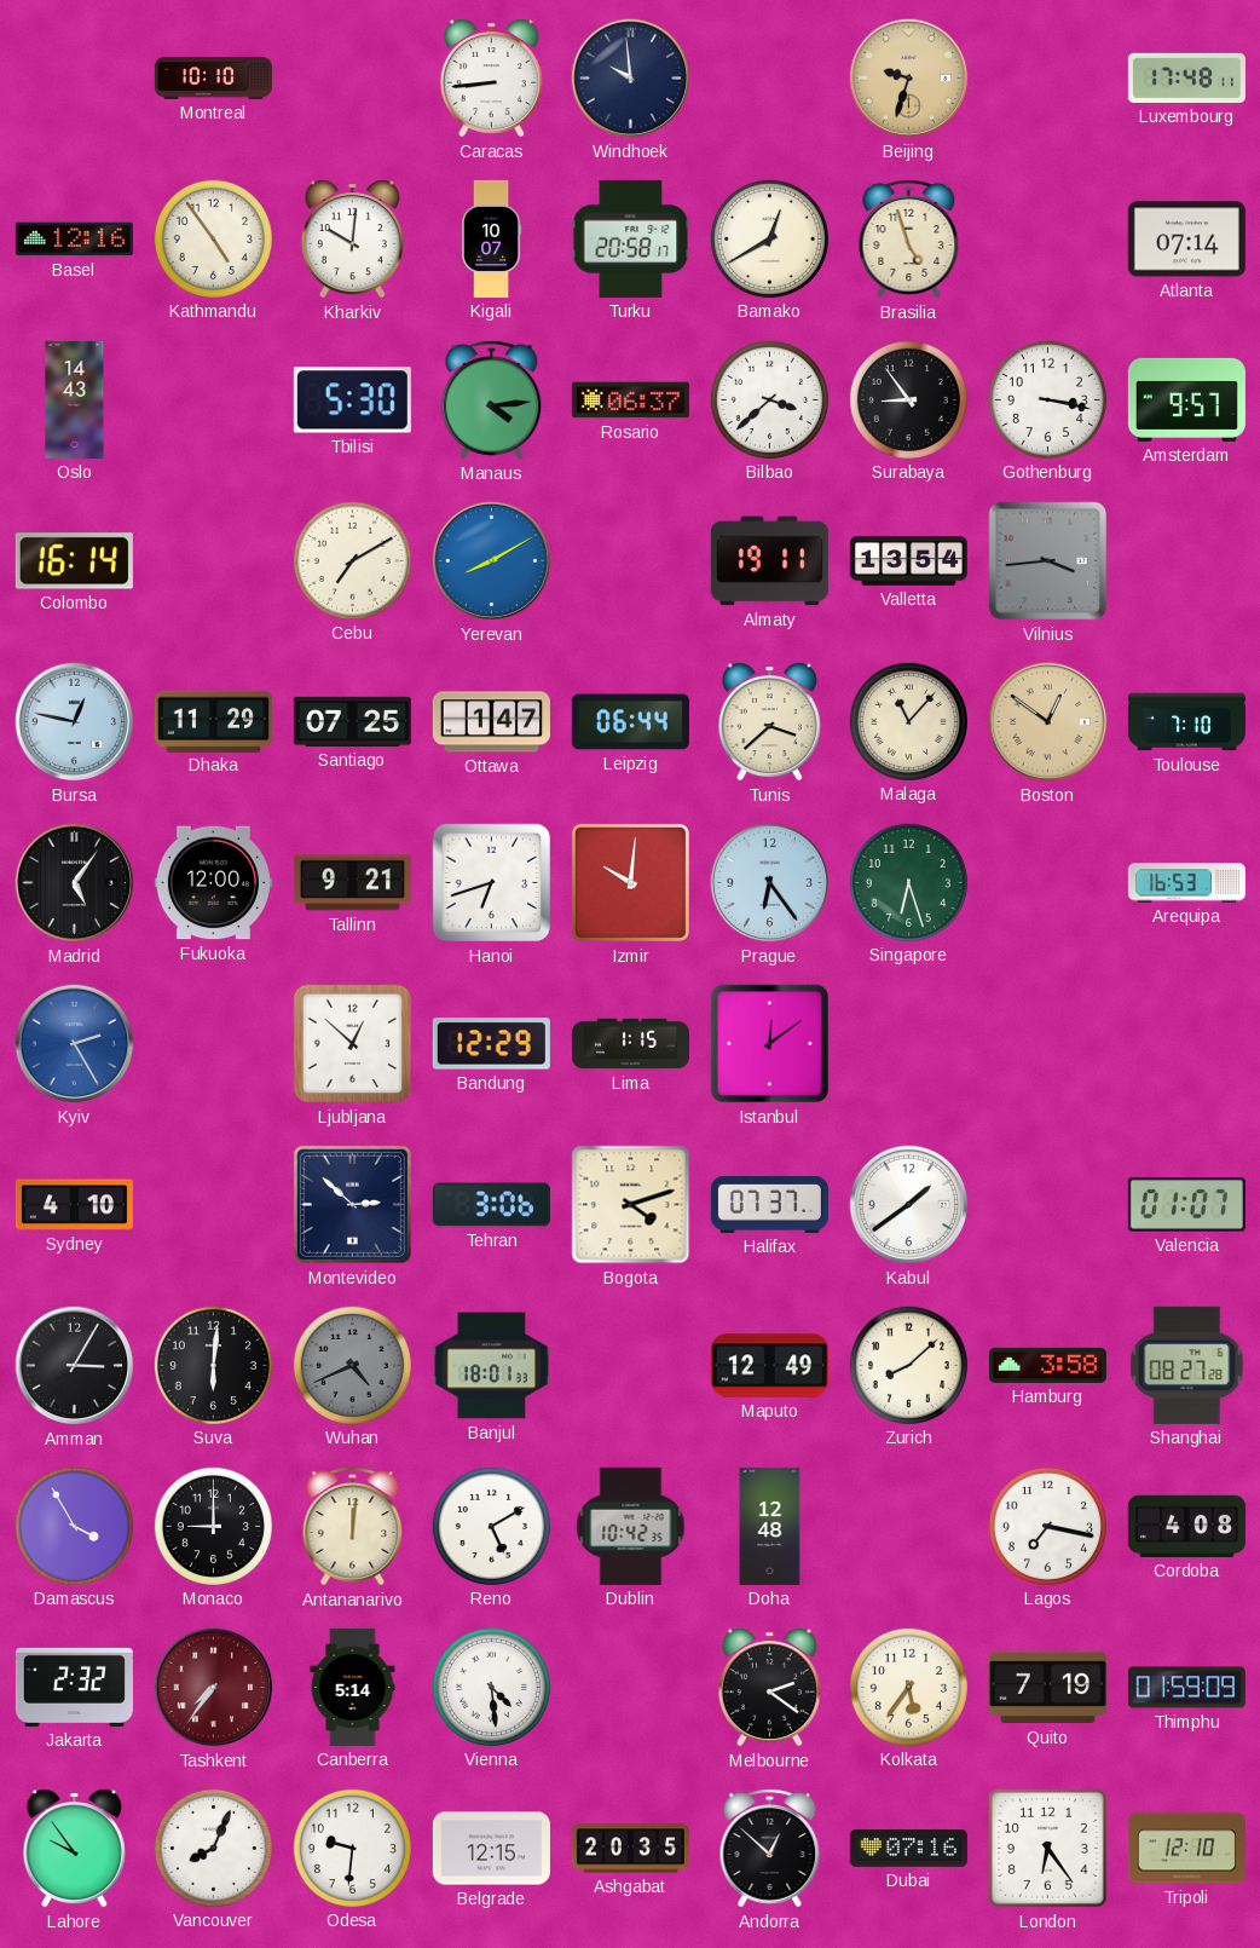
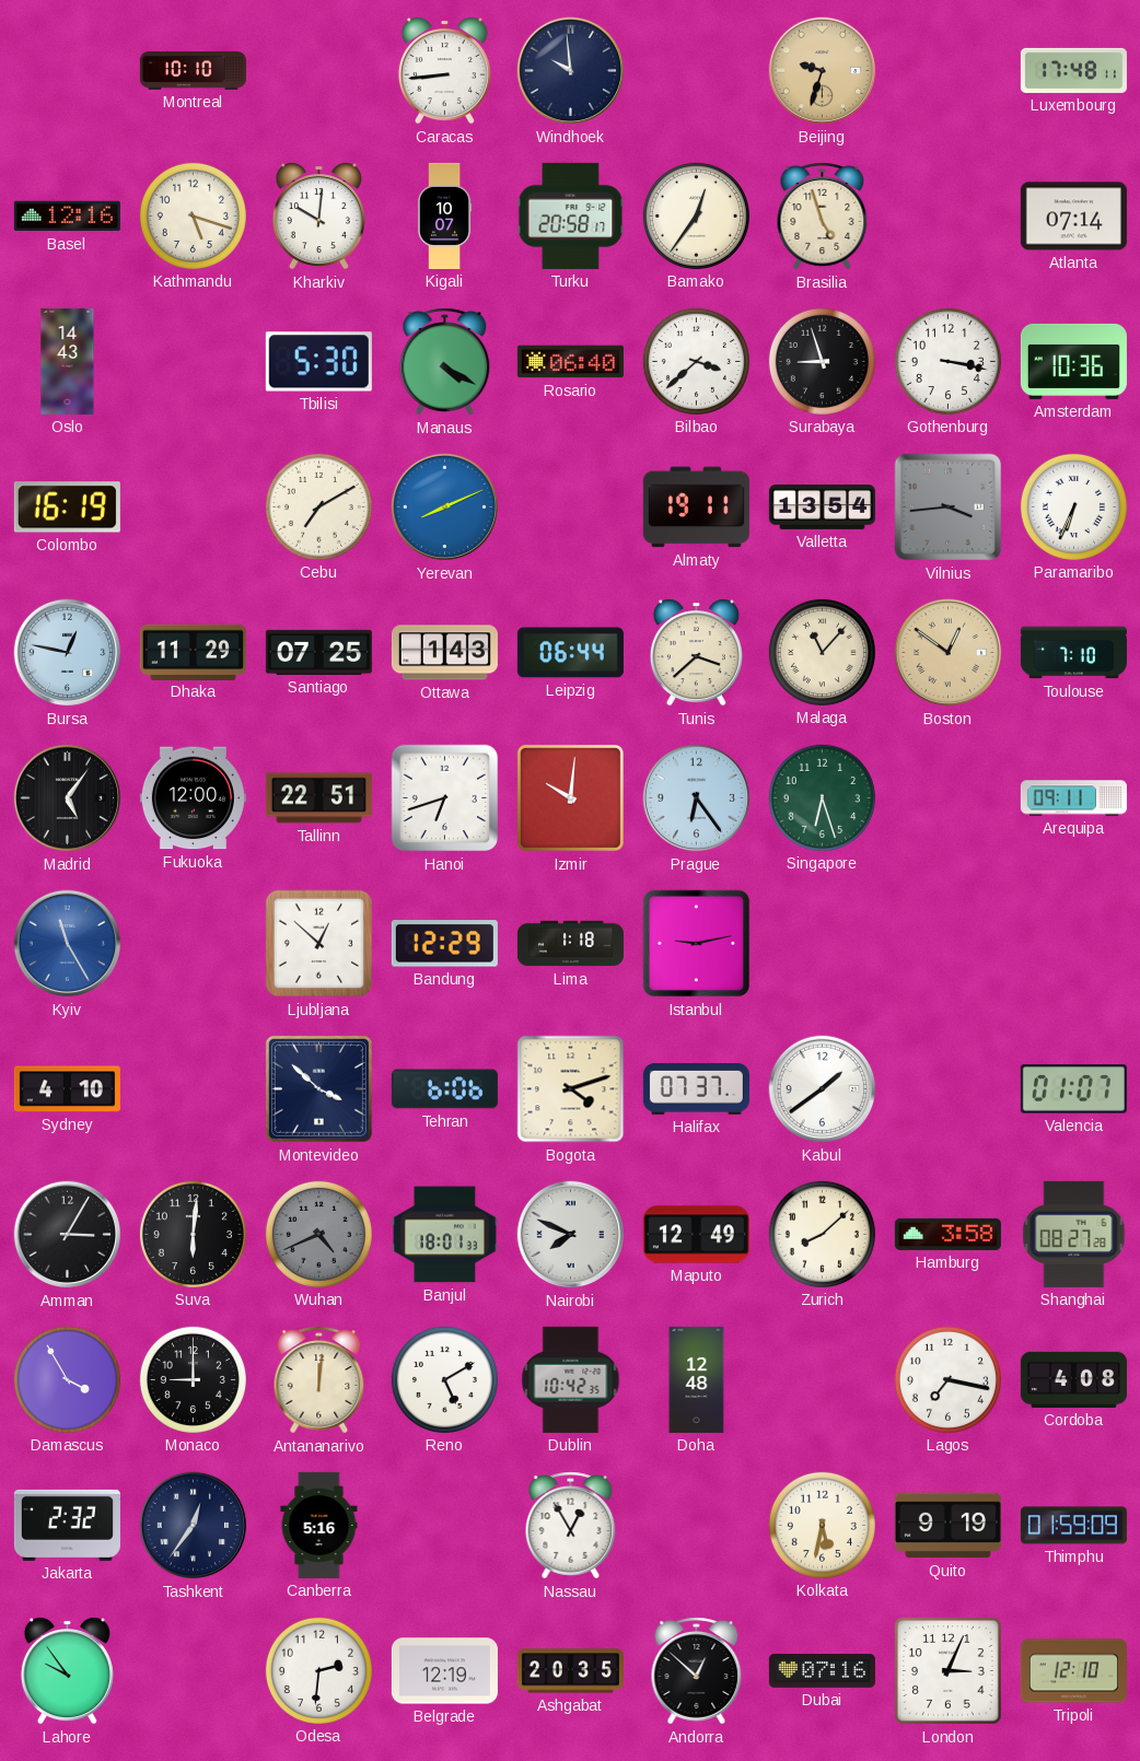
Kathmandu: 4:54 -> 5:18 (193, 215)
Bamako: 12:40 -> 12:36 (696, 215)
Manaus: 4:14 -> 4:20 (445, 362)
Rosario: 06:37 -> 06:40 (570, 362)
Surabaya: 8:54 -> 8:57 (822, 361)
Amsterdam: 9:57 -> 10:36 (1073, 361)
Colombo: 16:14 -> 16:19 (67, 508)
Yerevan: 8:10 -> 8:11 (445, 508)
Paramaribo: none -> 6:34 (1073, 506)
Ottawa: 1:47 -> 1:43 (444, 653)
Tallinn: 9:21 -> 22:51 (318, 798)
Arequipa: 16:53 -> 09:11 (1073, 798)
Kyiv: 2:25 -> 11:25 (68, 944)
Lima: 1:15 -> 1:18 (570, 944)
Istanbul: 12:09 -> 9:13 (697, 944)
Montevideo: 2:52 -> 3:52 (318, 1088)
Tehran: 3:06 -> 6:06 (444, 1089)
Nairobi: none -> 7:49 (571, 1235)
Tashkent: 7:36 -> 12:36 (194, 1526)
Tashkent dial: burgundy -> navy (194, 1526)
Canberra: 5:14 -> 5:16 (319, 1525)
Vienna: 4:29 -> none (491, 1687)
Nassau: none -> 12:55 (571, 1526)
Melbourne: 2:21 -> none (769, 1688)
Kolkata: 5:36 -> 5:32 (822, 1525)
Quito: 7:19 -> 9:19 (947, 1526)
Vancouver: 8:04 -> none (213, 1848)
Odesa: 9:31 -> 2:31 (318, 1670)
Belgrade: 12:15 -> 12:19 (444, 1671)
London: 6:24 -> 3:04 (947, 1670)
